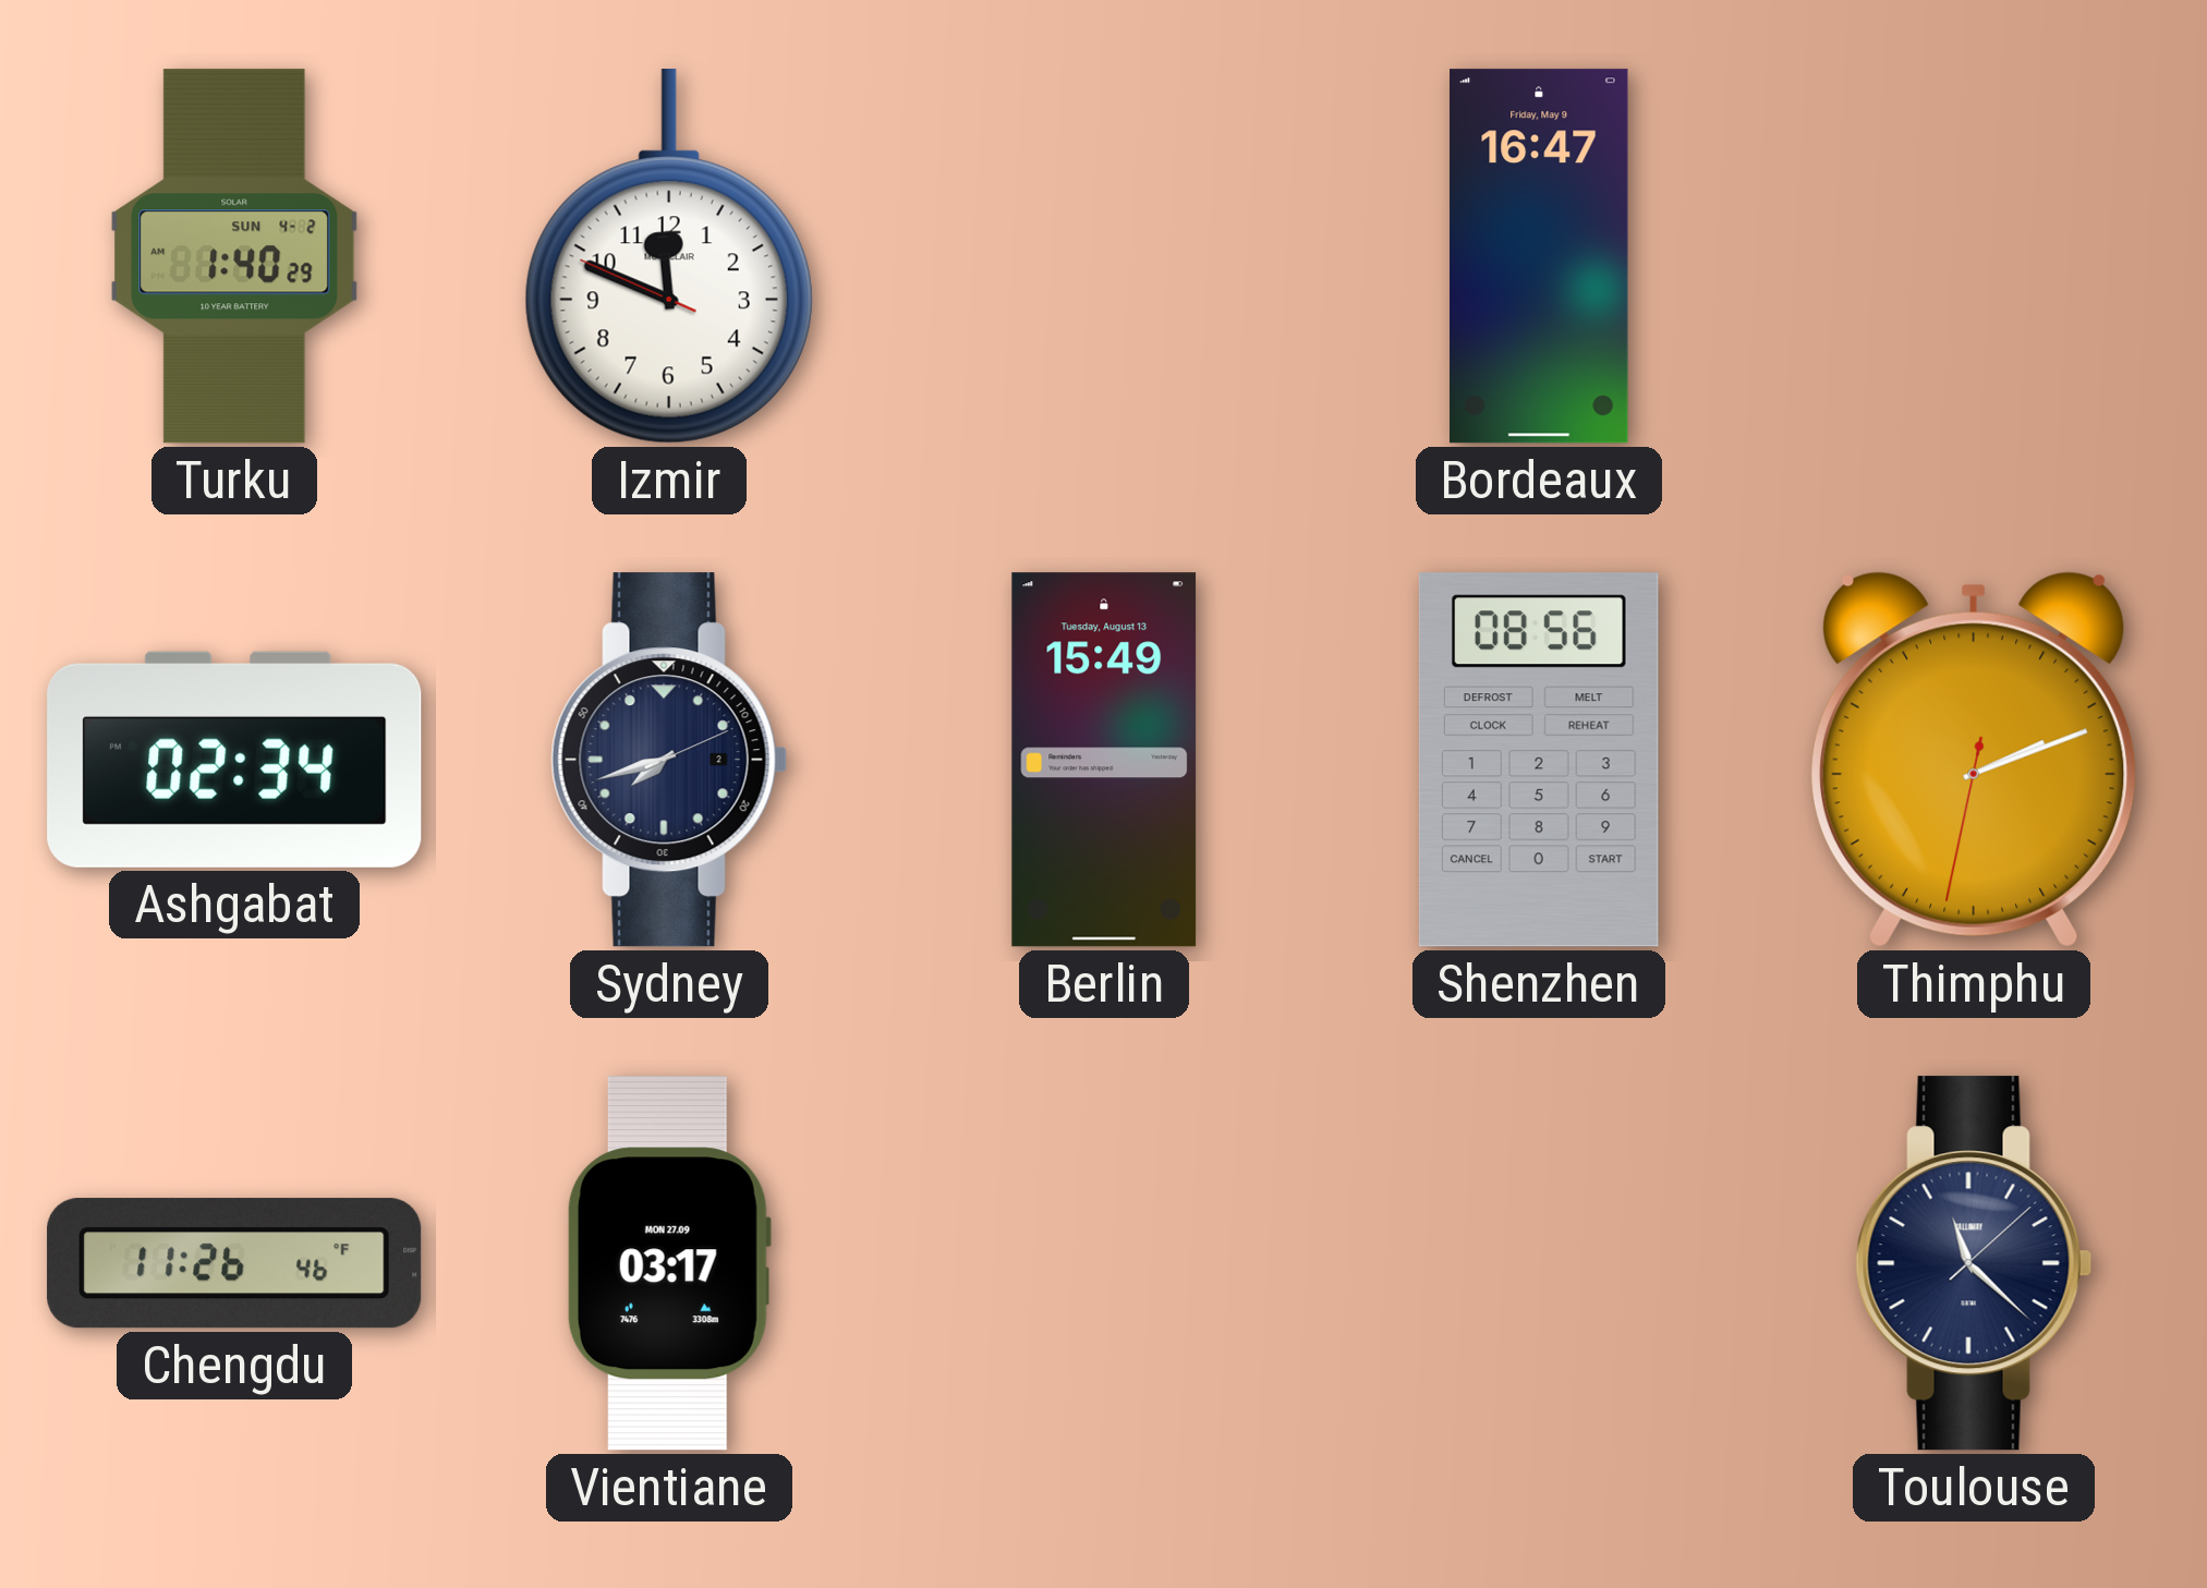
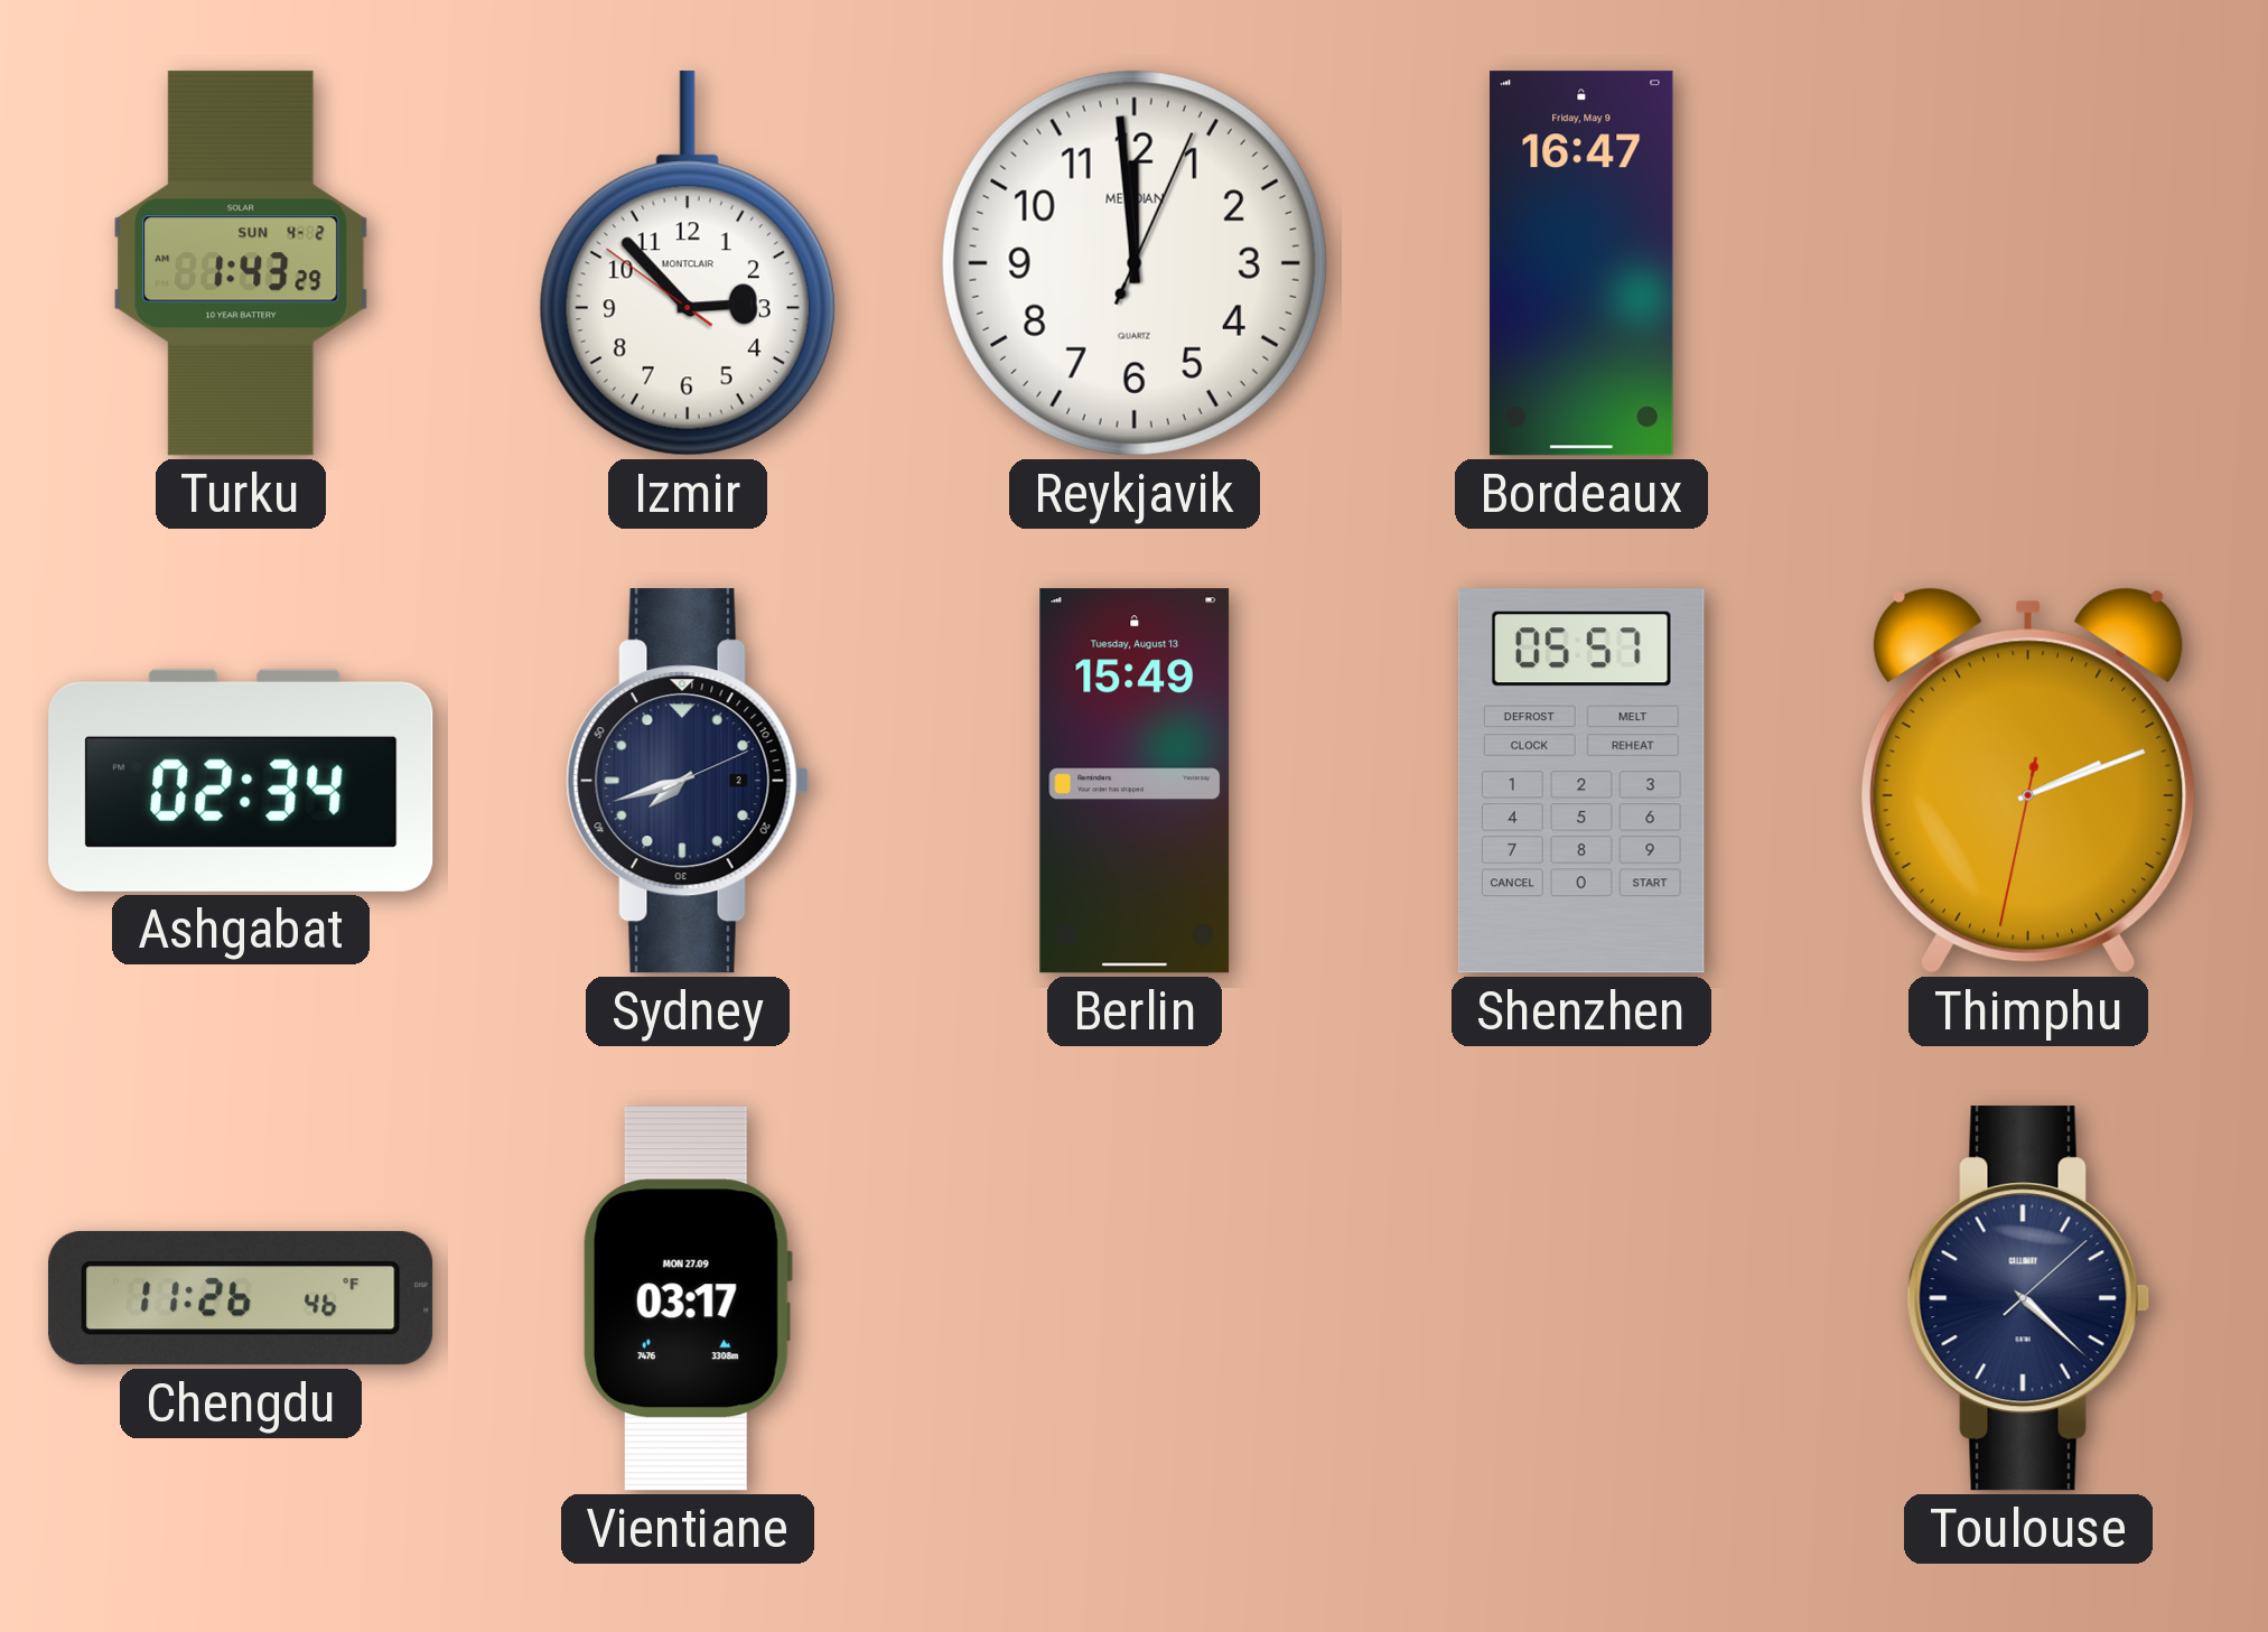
Turku: 1:40 -> 1:43 (241, 263)
Izmir: 11:48 -> 2:52 (688, 263)
Reykjavik: none -> 11:59 (1135, 263)
Shenzhen: 08:56 -> 05:57 (1581, 781)
Toulouse: 11:22 -> 4:22 (2028, 1298)
